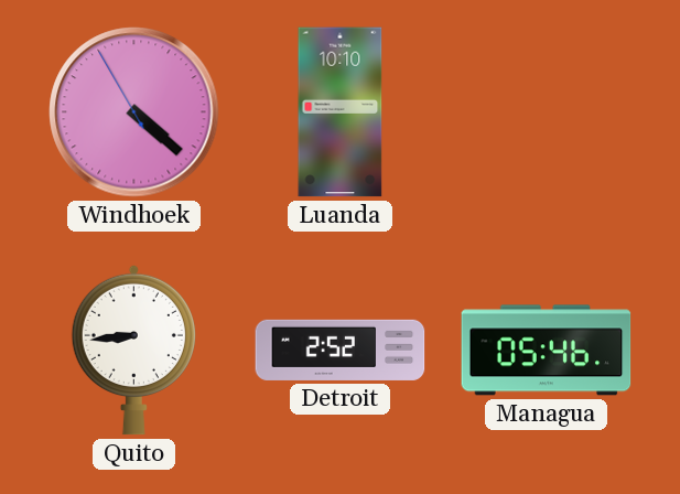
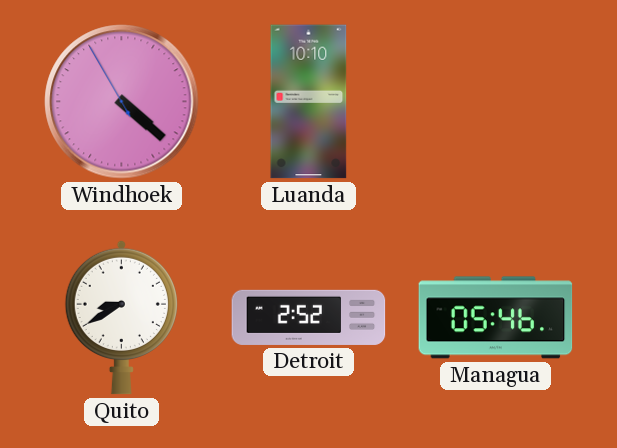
Quito: 8:44 -> 8:40 (121, 317)
